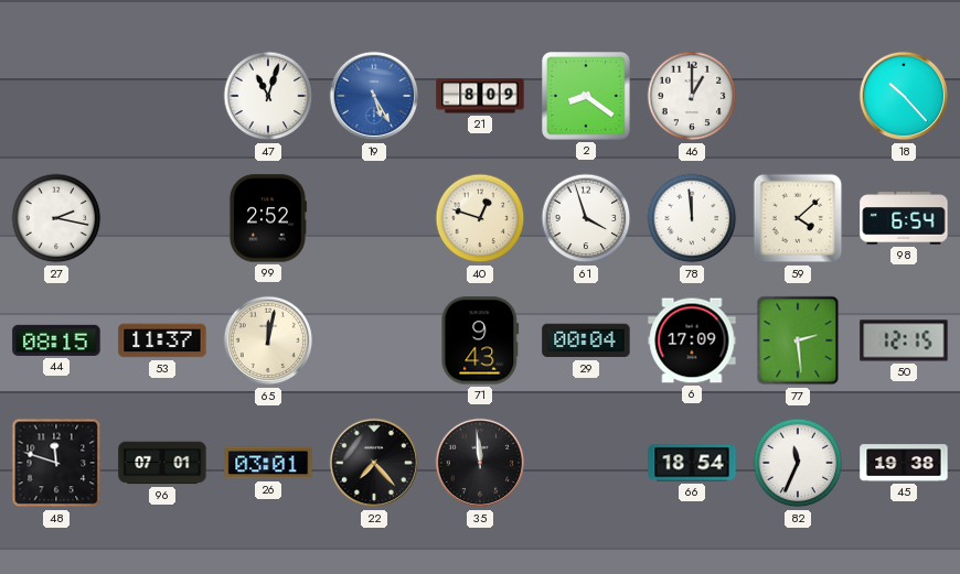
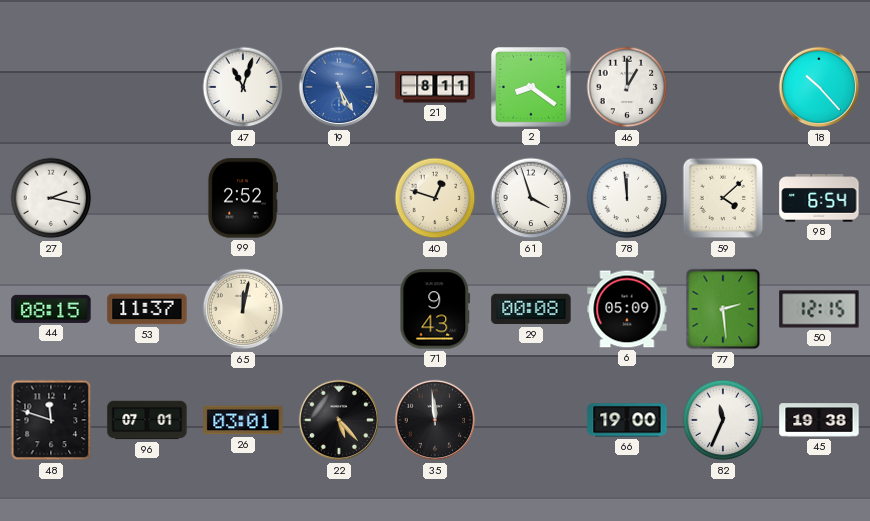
21: 8:09 -> 8:11 (435, 87)
29: 00:04 -> 00:08 (531, 309)
6: 17:09 -> 05:09 (627, 309)
22: 7:23 -> 5:23 (339, 420)
66: 18:54 -> 19:00 (627, 420)
